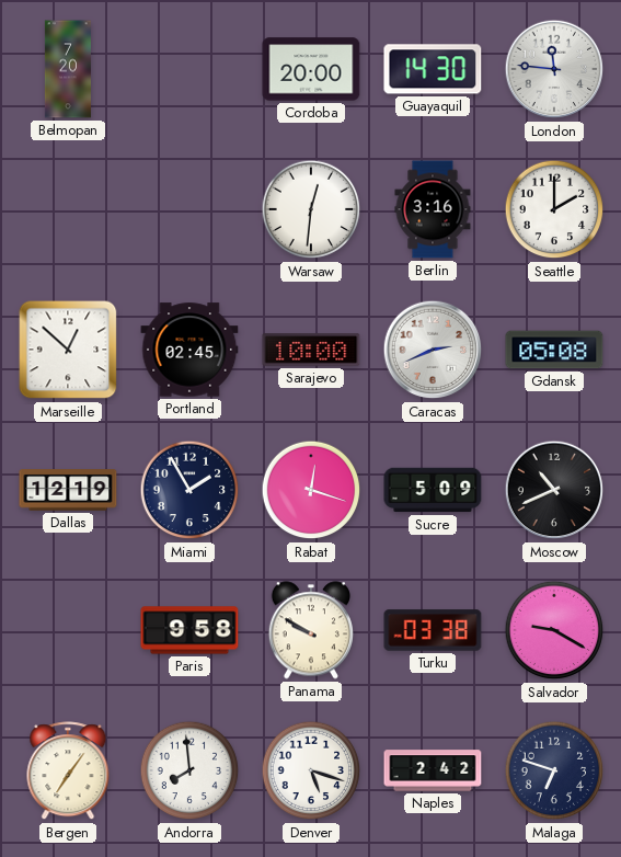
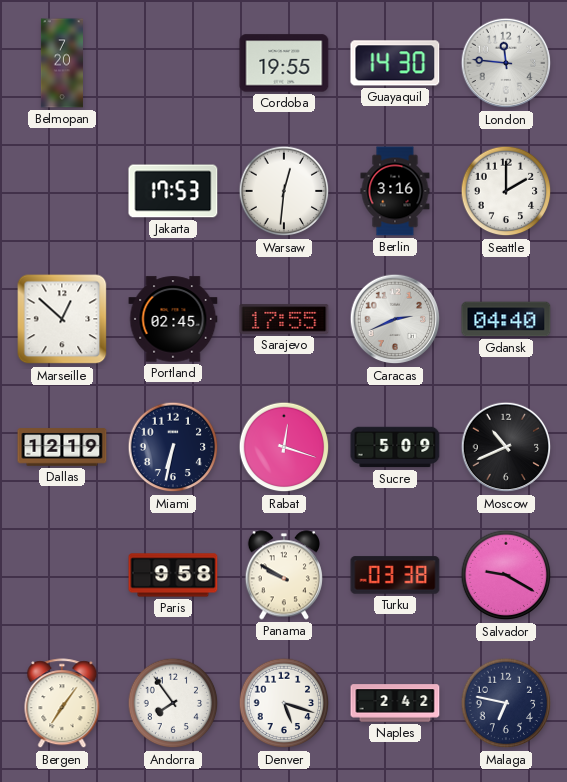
Cordoba: 20:00 -> 19:55 (284, 63)
Jakarta: none -> 17:53 (173, 191)
Sarajevo: 10:00 -> 17:55 (284, 319)
Gdansk: 05:08 -> 04:40 (506, 319)
Miami: 1:55 -> 6:32 (173, 447)
Andorra: 7:59 -> 7:54 (173, 703)
Malaga: 6:48 -> 6:47 (506, 703)
